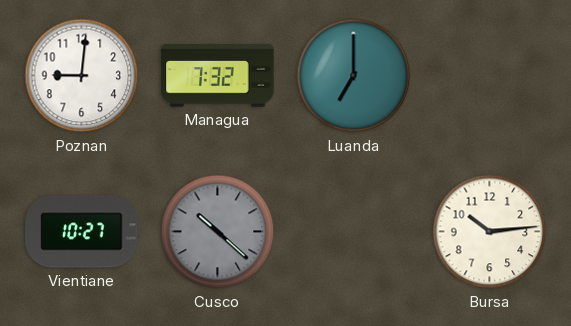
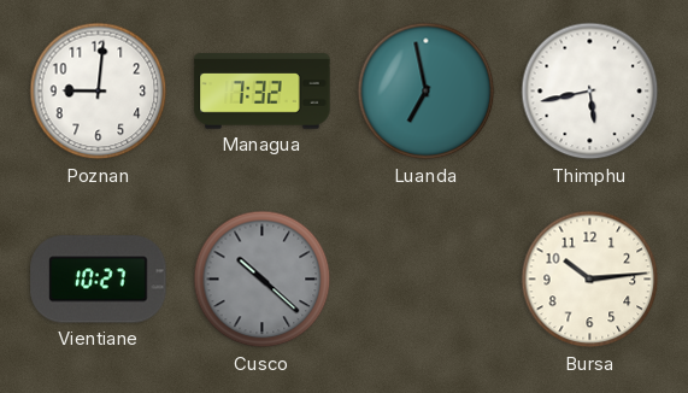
Luanda: 7:00 -> 6:58 (427, 92)
Thimphu: none -> 5:43 (590, 92)
